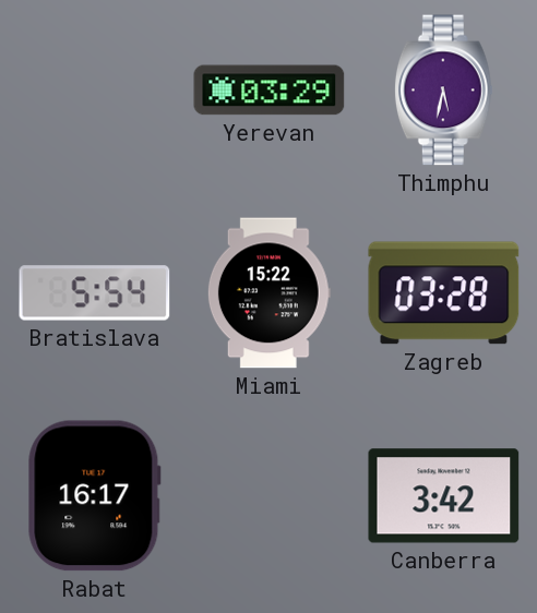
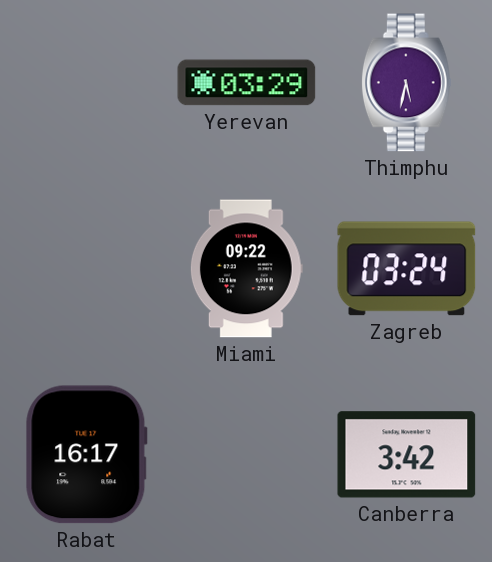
Bratislava: 5:54 -> none (95, 293)
Miami: 15:22 -> 09:22 (246, 269)
Zagreb: 03:28 -> 03:24 (407, 269)
